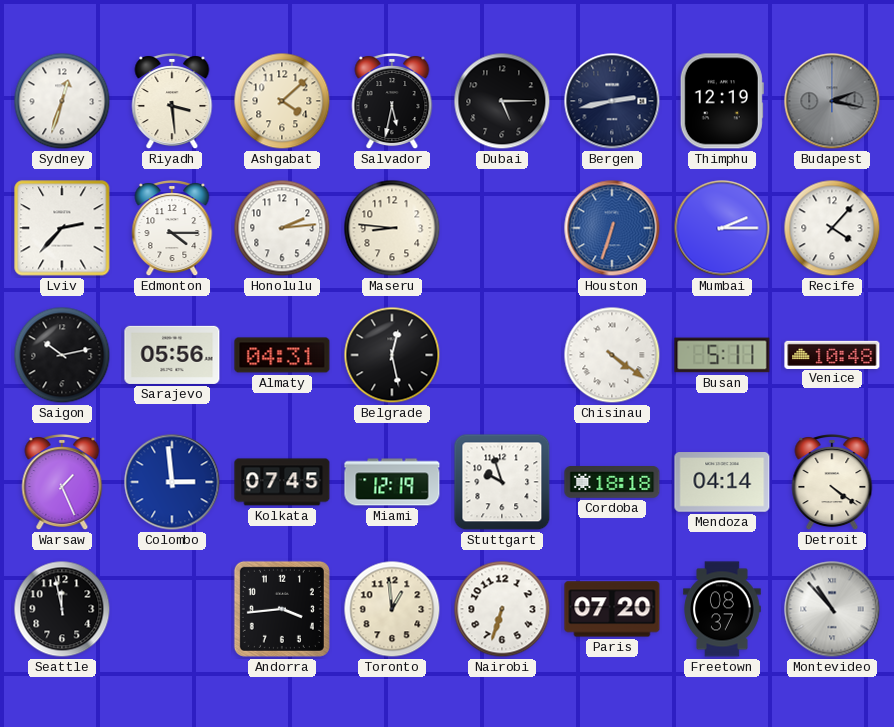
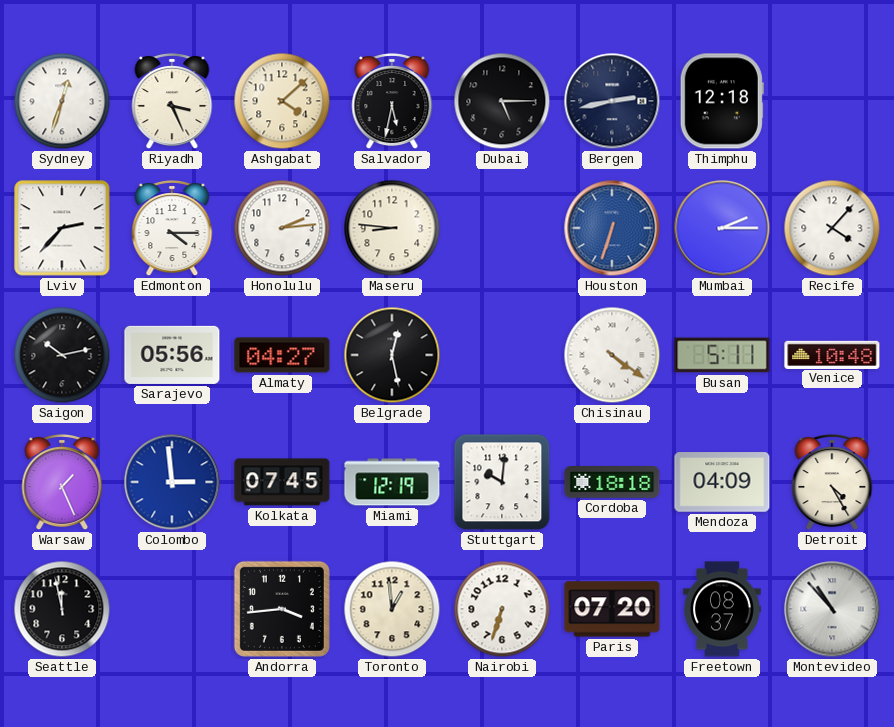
Riyadh: 3:29 -> 3:26 (172, 102)
Thimphu: 12:19 -> 12:18 (722, 101)
Budapest: 2:17 -> none (832, 101)
Almaty: 04:31 -> 04:27 (282, 355)
Stuttgart: 9:57 -> 10:01 (502, 482)
Mendoza: 04:14 -> 04:09 (722, 482)
Detroit: 4:21 -> 4:25 (832, 483)
